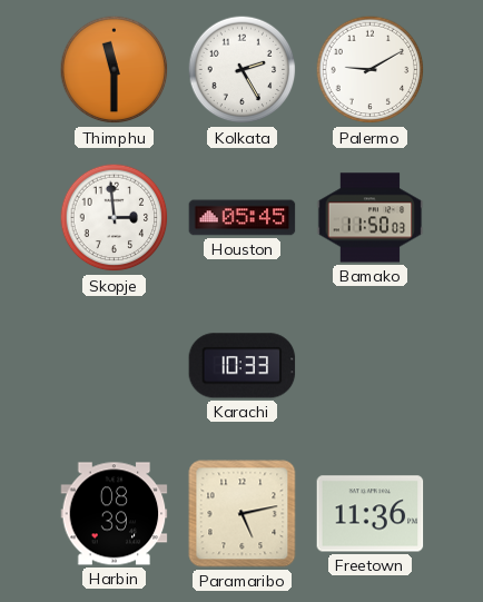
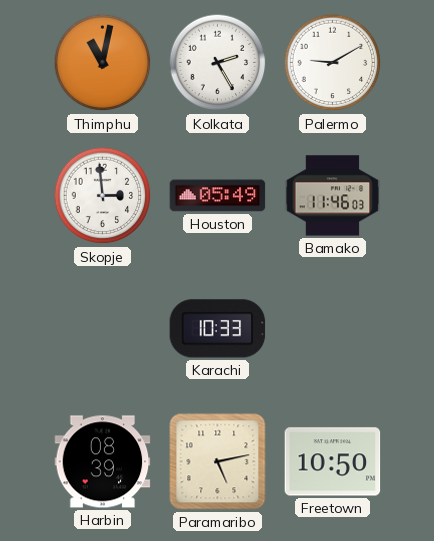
Thimphu: 11:30 -> 11:02 (103, 63)
Houston: 05:45 -> 05:49 (218, 196)
Bamako: 11:50 -> 11:46 (333, 196)
Freetown: 11:36 -> 10:50 (333, 462)
